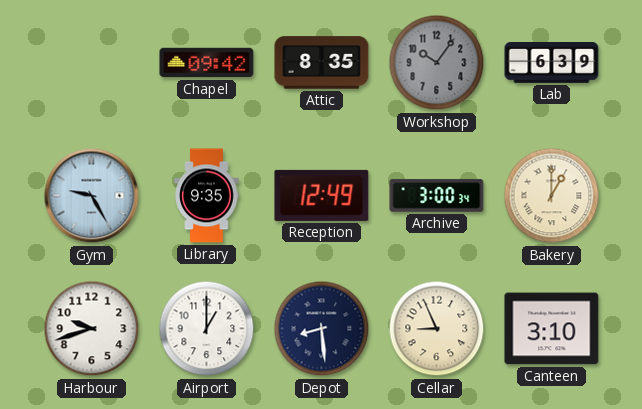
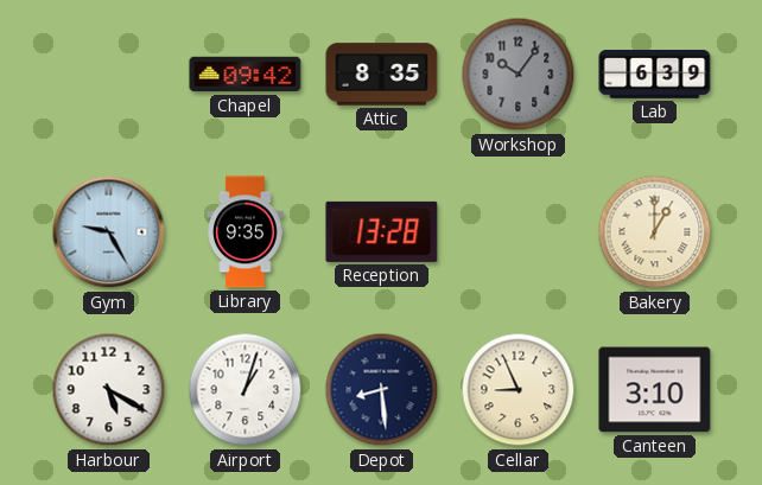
Reception: 12:49 -> 13:28 (382, 231)
Archive: 3:00 -> none (437, 196)
Harbour: 9:42 -> 5:20 (109, 390)
Airport: 1:00 -> 1:03 (246, 390)
